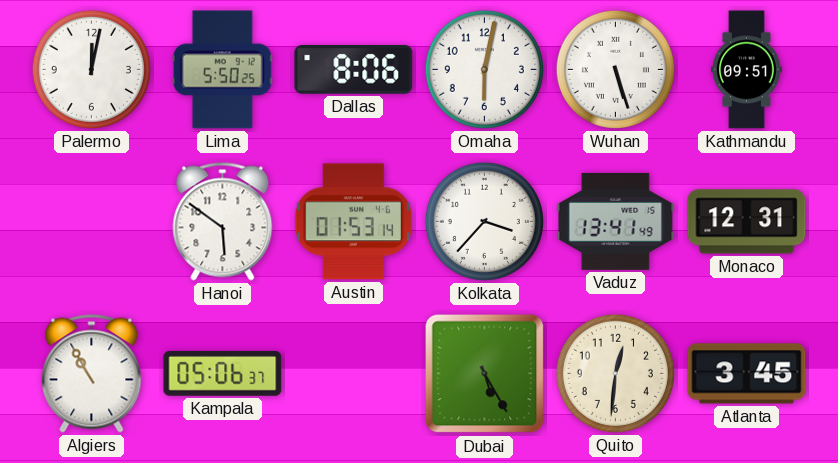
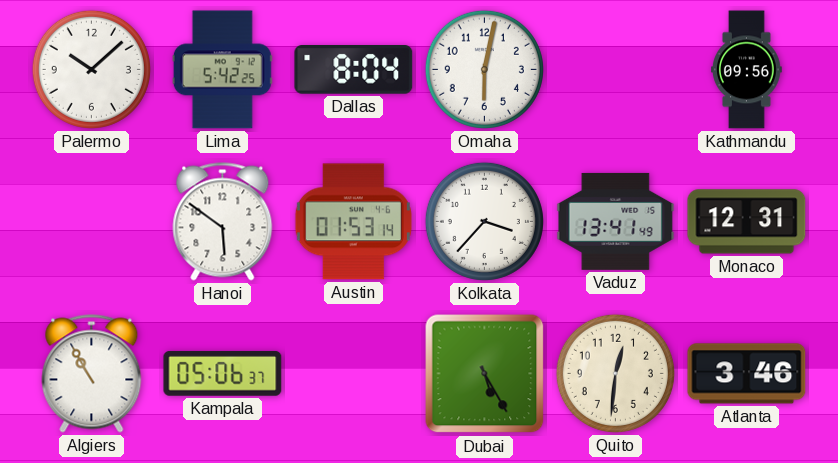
Palermo: 12:02 -> 10:08 (91, 69)
Lima: 5:50 -> 5:42 (222, 70)
Dallas: 8:06 -> 8:04 (354, 70)
Wuhan: 5:27 -> none (615, 69)
Kathmandu: 09:51 -> 09:56 (747, 70)
Atlanta: 3:45 -> 3:46 (747, 374)
